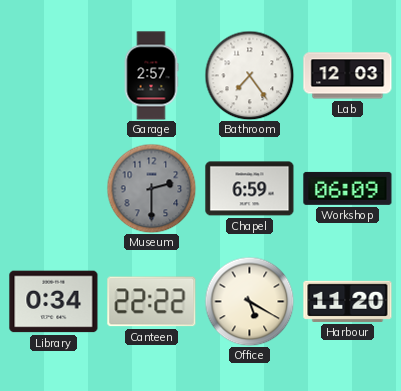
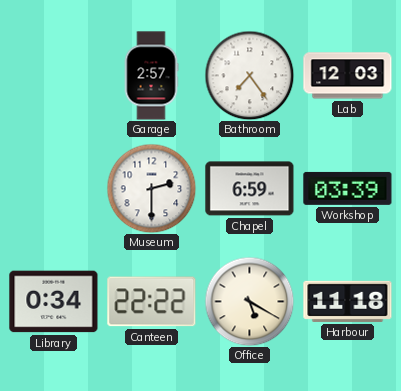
Museum dial: grey -> white (151, 188)
Workshop: 06:09 -> 03:39 (348, 188)
Harbour: 11:20 -> 11:18 (348, 301)
